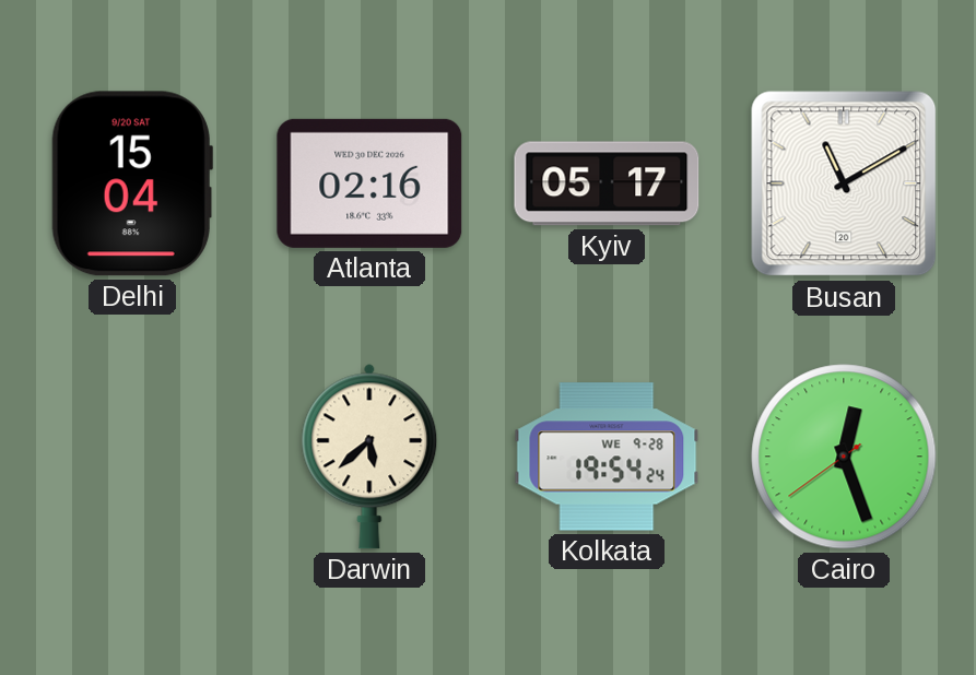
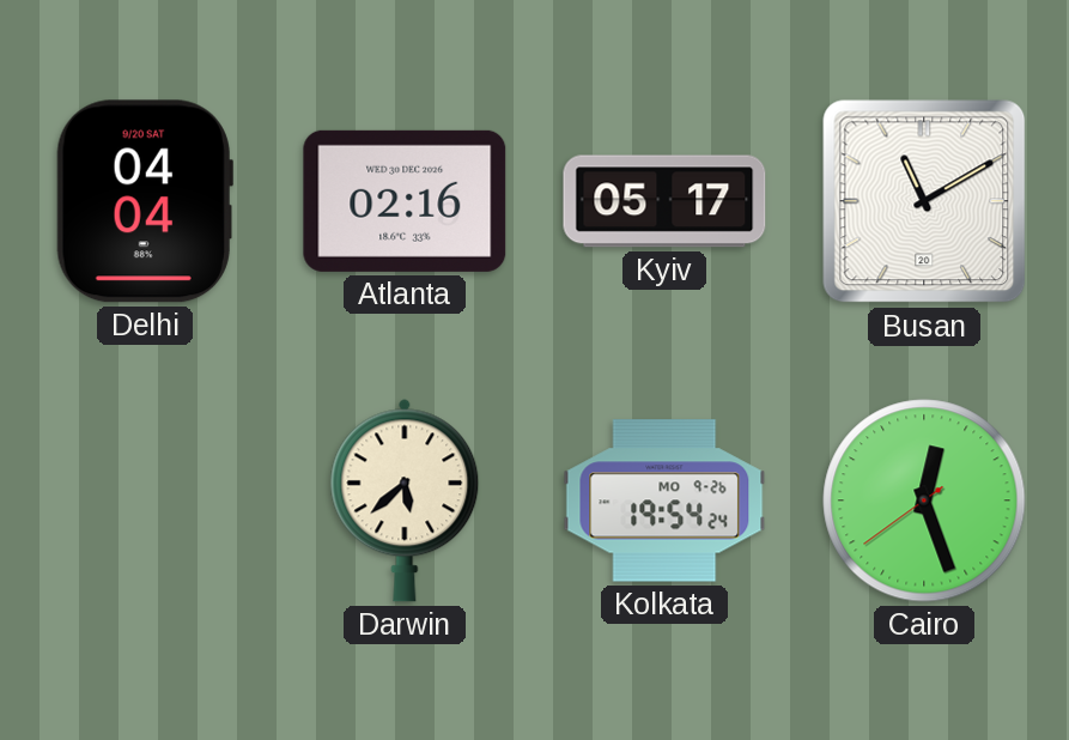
Delhi: 15:04 -> 04:04 (145, 201)
Kolkata date: WE 9-28 -> MO 9-26 (664, 501)
